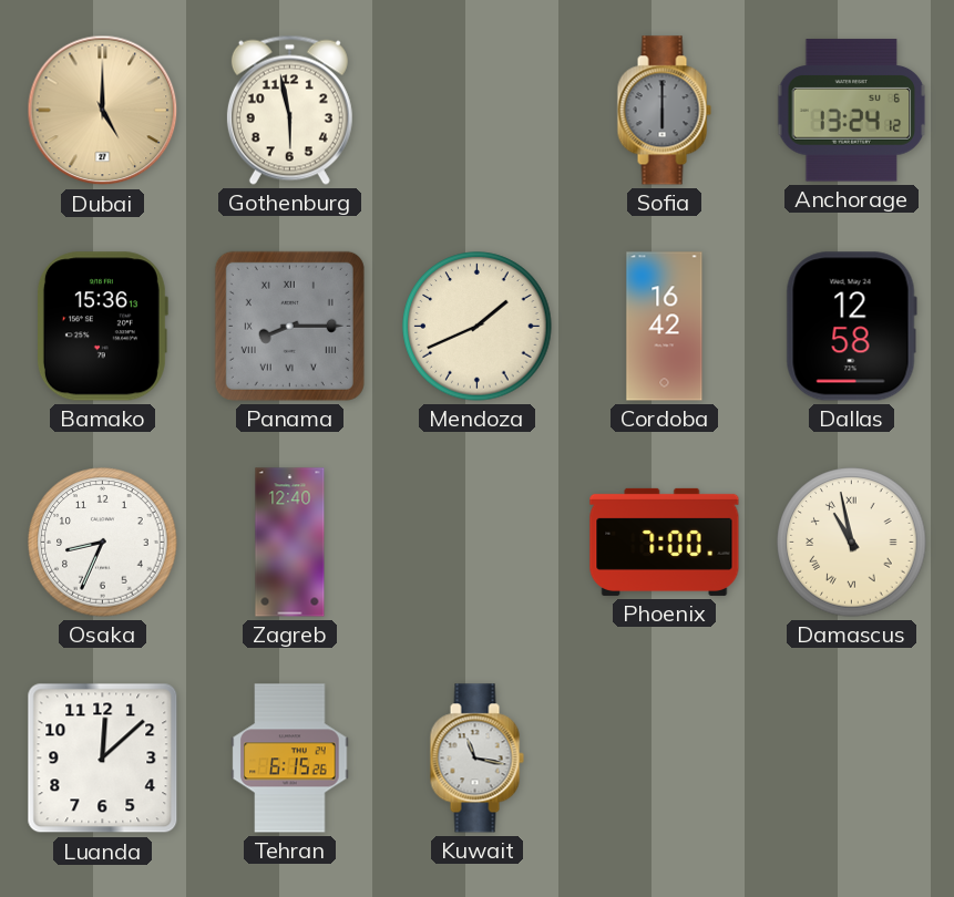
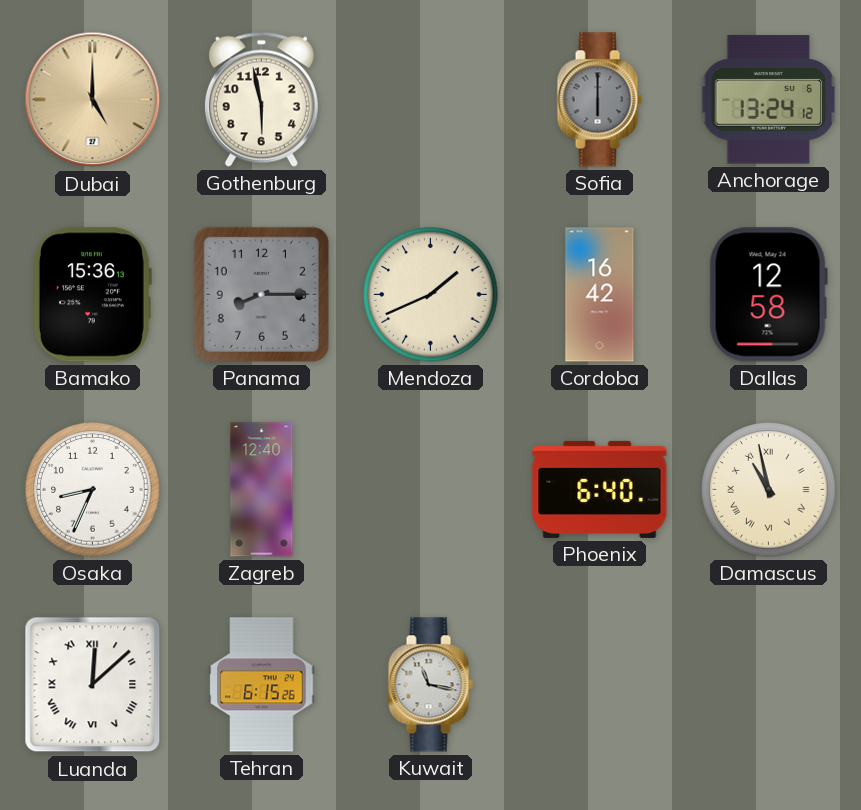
Panama numerals: Roman -> Arabic (261, 294)
Phoenix: 7:00 -> 6:40 (600, 489)
Luanda numerals: Arabic -> Roman (93, 685)
